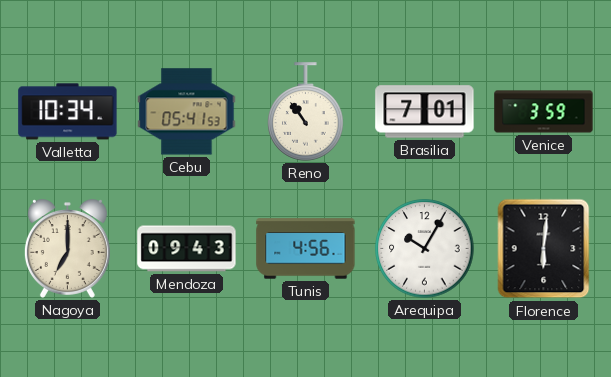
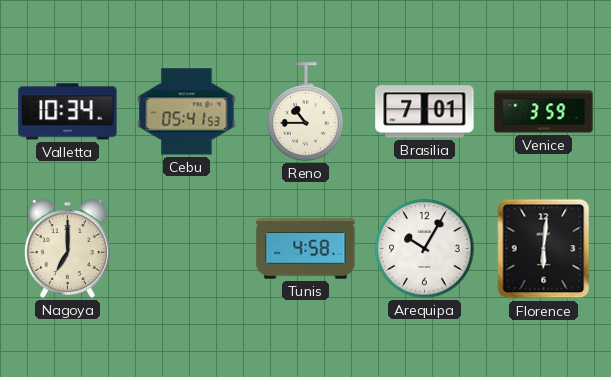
Reno: 10:54 -> 10:45 (306, 112)
Mendoza: 09:43 -> none (187, 249)
Tunis: 4:56 -> 4:58 (306, 249)
